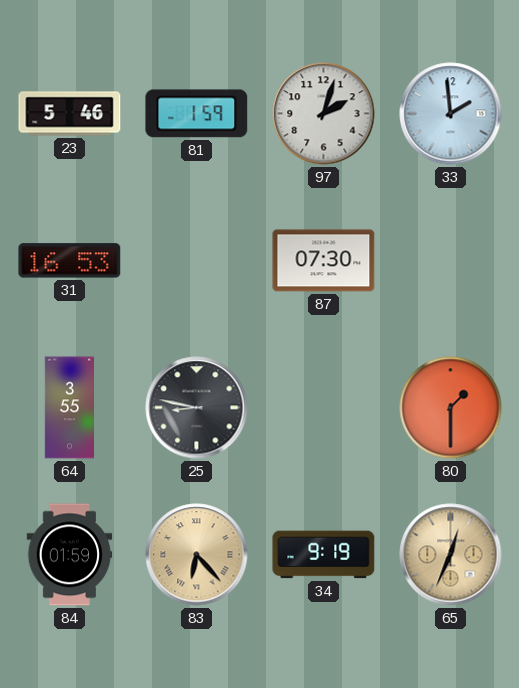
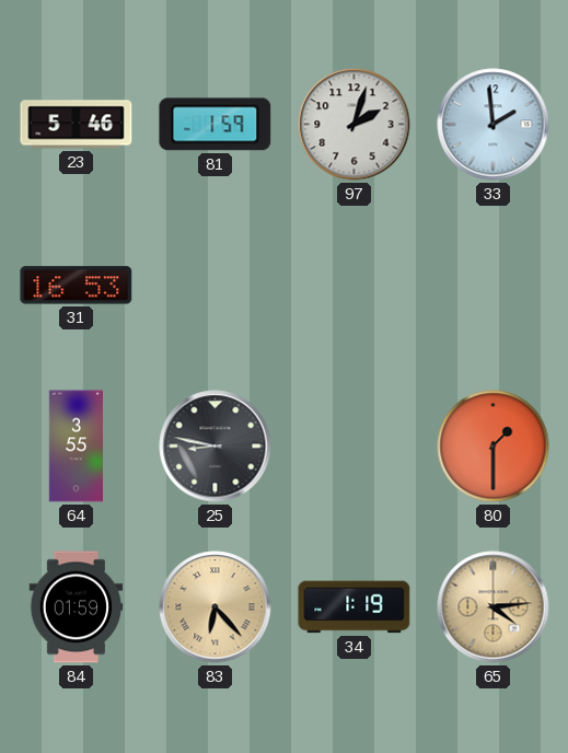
87: 07:30 -> none (324, 261)
34: 9:19 -> 1:19 (355, 607)
65: 12:34 -> 4:14 (494, 607)
